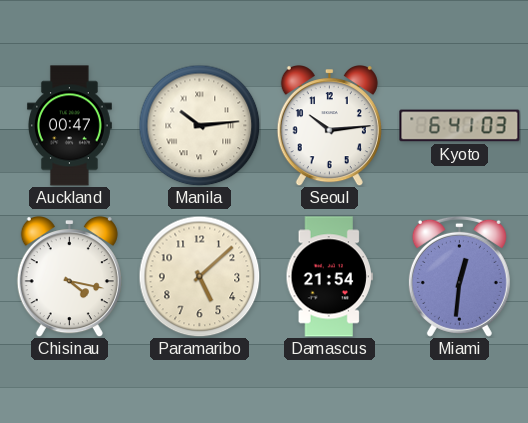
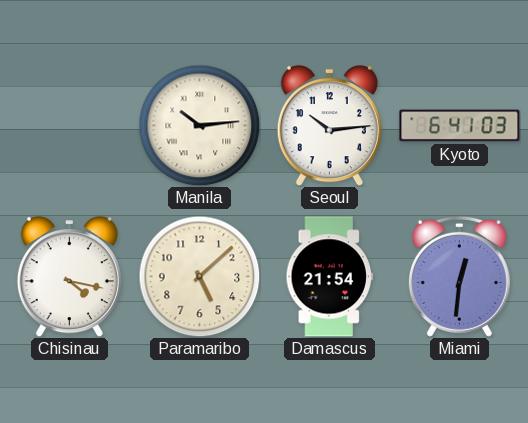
Auckland: 00:47 -> none (69, 126)
